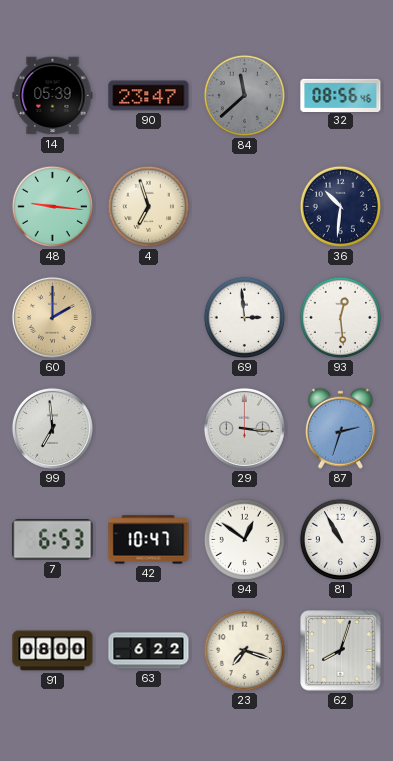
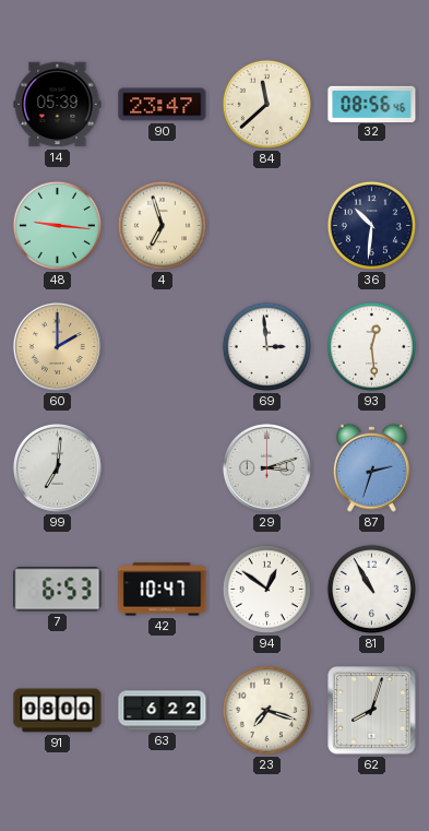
84 dial: grey -> cream (266, 104)
99: 6:59 -> 7:01 (57, 467)
29: 3:16 -> 3:12 (266, 467)
